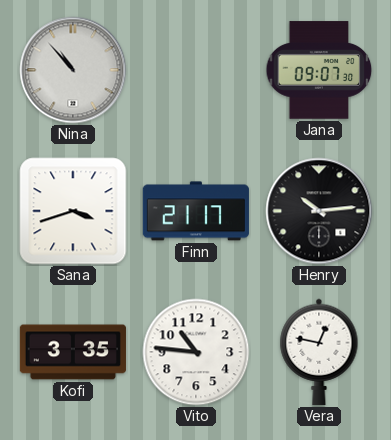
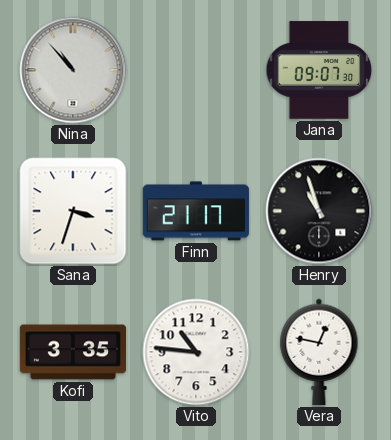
Sana: 3:42 -> 3:33 (73, 211)
Henry: 10:14 -> 10:57 (319, 211)
